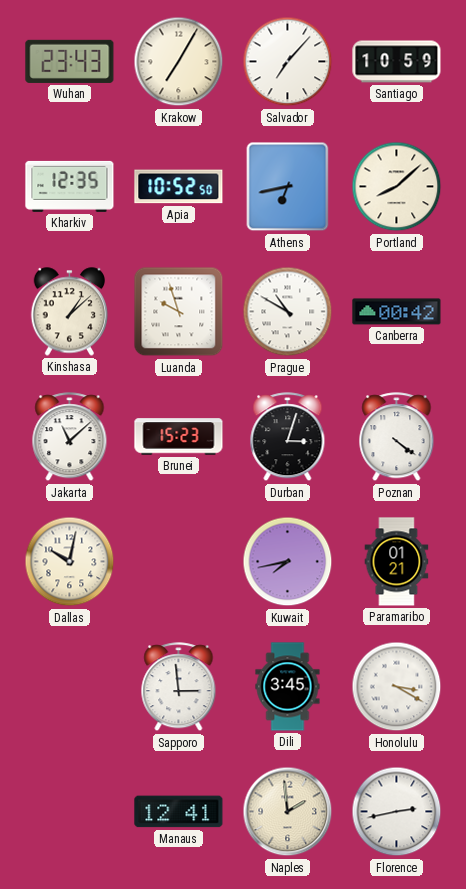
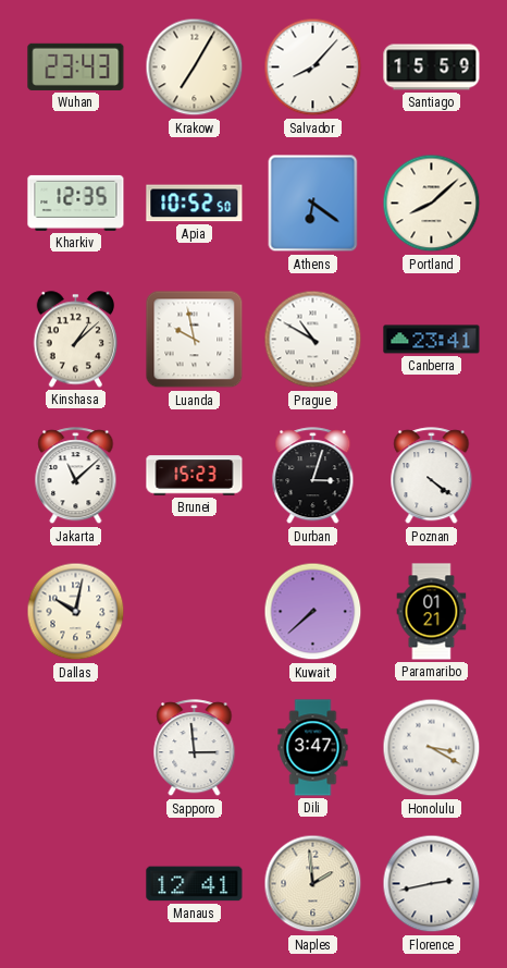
Salvador: 7:07 -> 8:07 (313, 68)
Santiago: 10:59 -> 15:59 (432, 68)
Athens: 6:43 -> 6:21 (313, 204)
Luanda: 9:57 -> 9:58 (195, 340)
Canberra: 00:42 -> 23:41 (432, 340)
Kuwait: 7:43 -> 7:38 (313, 612)
Dili: 3:45 -> 3:47 (313, 748)
